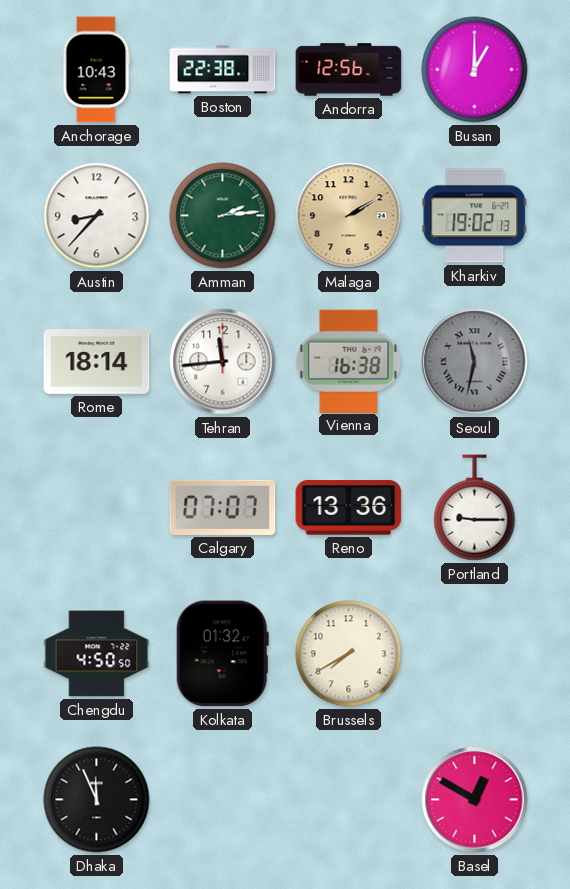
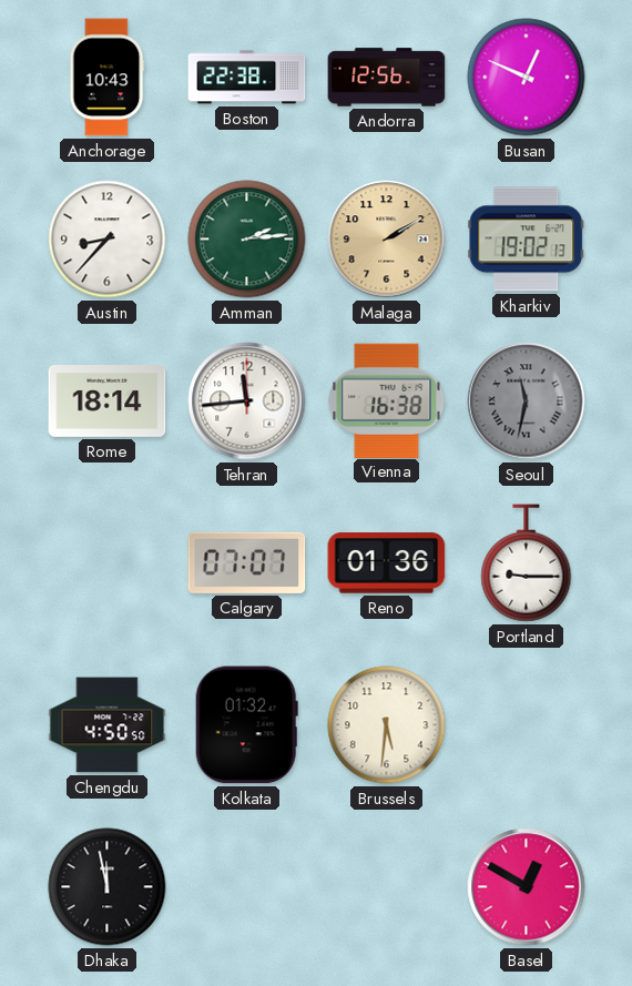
Busan: 1:00 -> 12:49 (527, 78)
Reno: 13:36 -> 01:36 (387, 563)
Brussels: 7:40 -> 5:31 (387, 725)
Dhaka: 11:56 -> 11:58 (108, 887)
